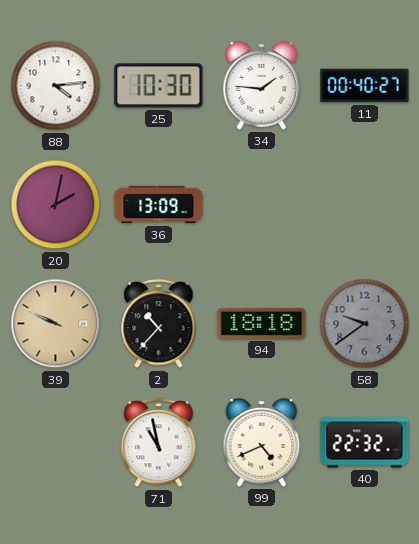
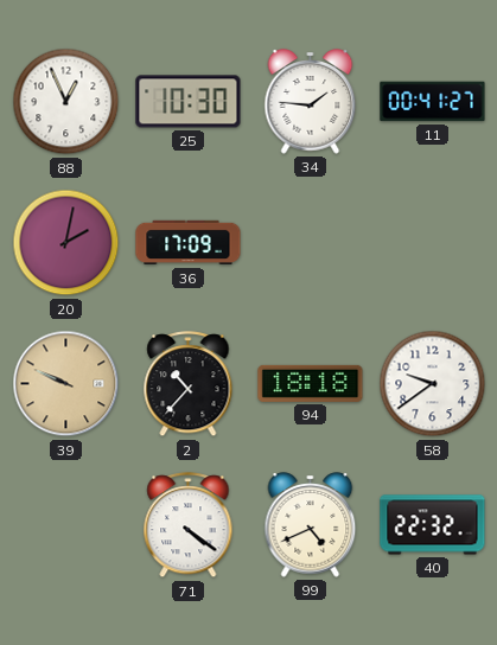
88: 4:14 -> 12:56 (66, 102)
11: 00:40 -> 00:41 (433, 102)
36: 13:09 -> 17:09 (189, 243)
58 dial: grey -> white (433, 384)
71: 10:58 -> 4:21 (189, 525)
